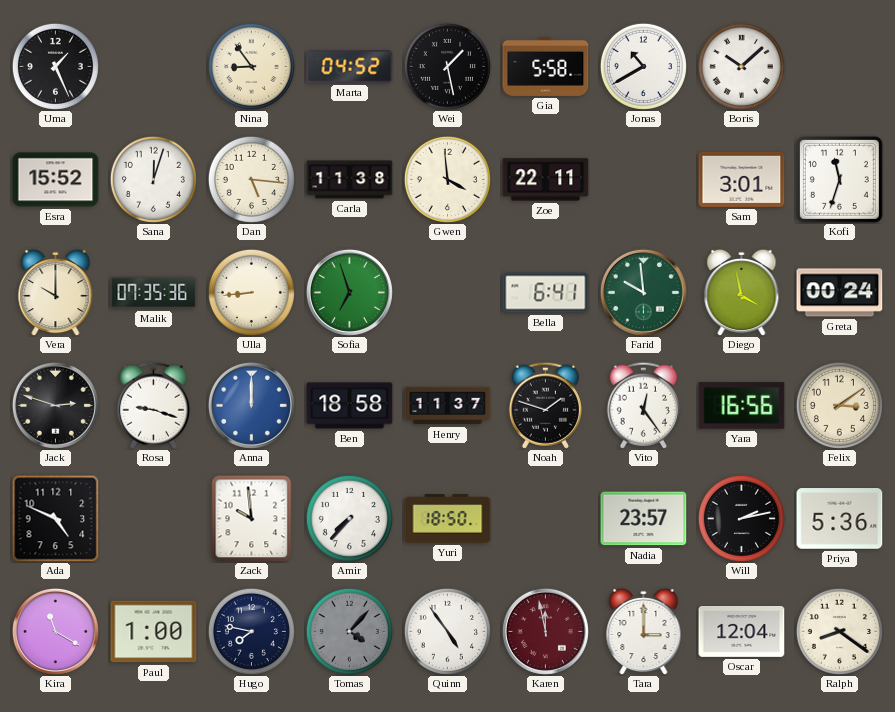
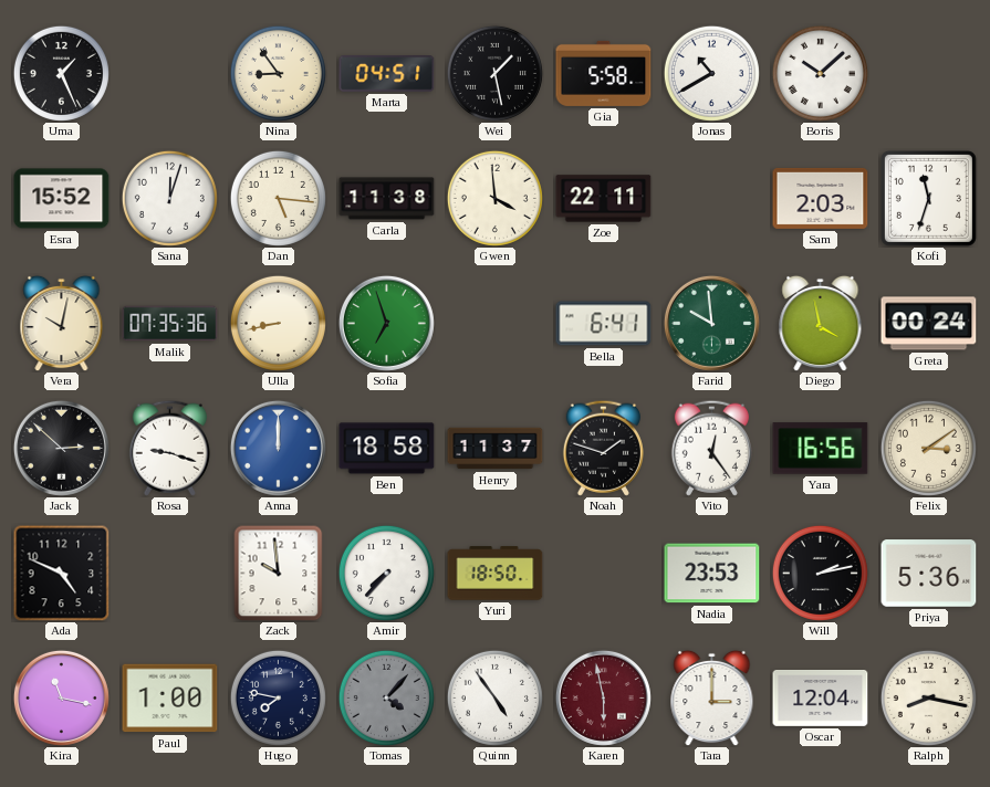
Marta: 04:52 -> 04:51 (387, 74)
Sam: 3:01 -> 2:03 (821, 198)
Vera: 10:00 -> 10:02 (62, 323)
Ulla: 8:44 -> 8:43 (278, 323)
Jack: 2:48 -> 2:52 (61, 448)
Nadia: 23:57 -> 23:53 (712, 574)
Kira: 11:20 -> 11:17 (61, 697)
Karen: 11:58 -> 5:58 (603, 697)
Ralph: 8:21 -> 8:17 (928, 697)
